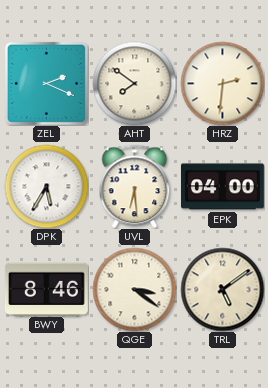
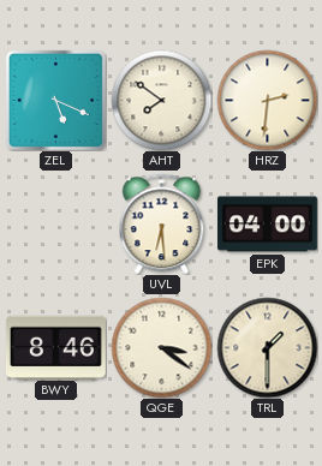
ZEL: 2:19 -> 5:19 (55, 100)
DPK: 5:35 -> none (46, 186)
TRL: 5:09 -> 1:30 (267, 347)
